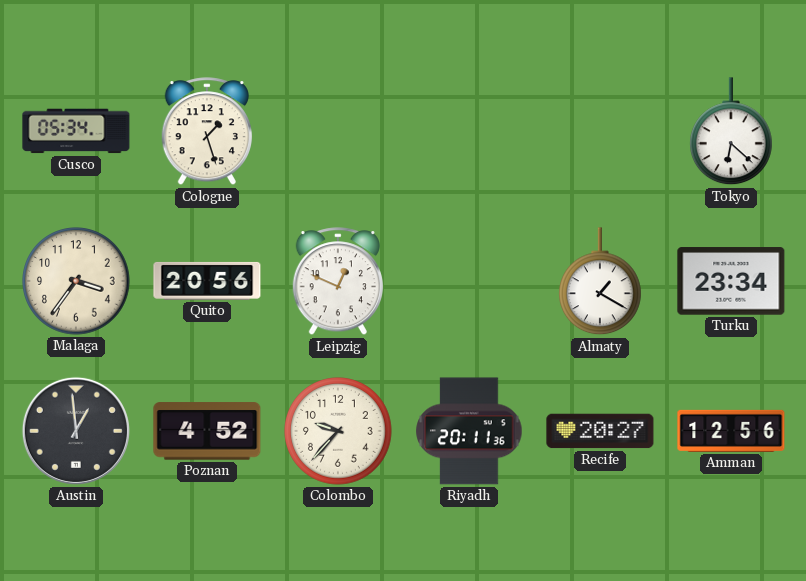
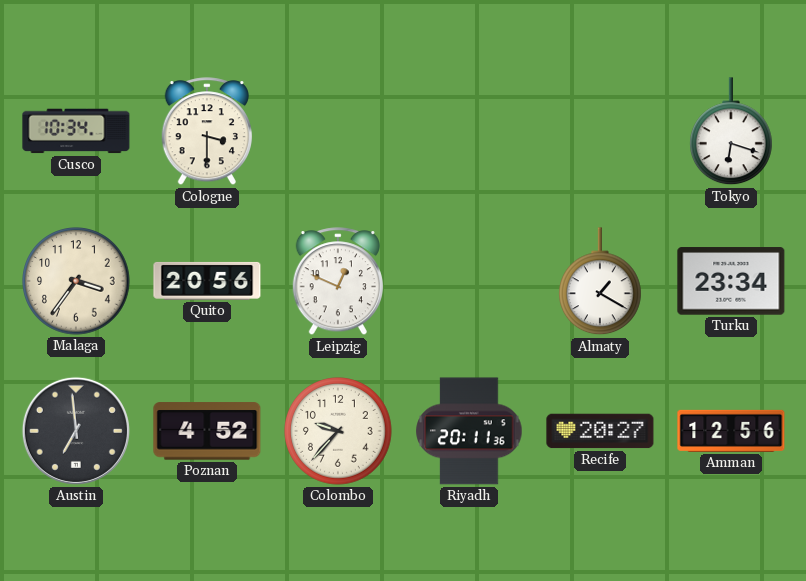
Cusco: 05:34 -> 10:34 (76, 131)
Cologne: 1:27 -> 3:30 (207, 132)
Tokyo: 6:22 -> 6:18 (732, 132)
Austin: 12:59 -> 6:59 (76, 431)
